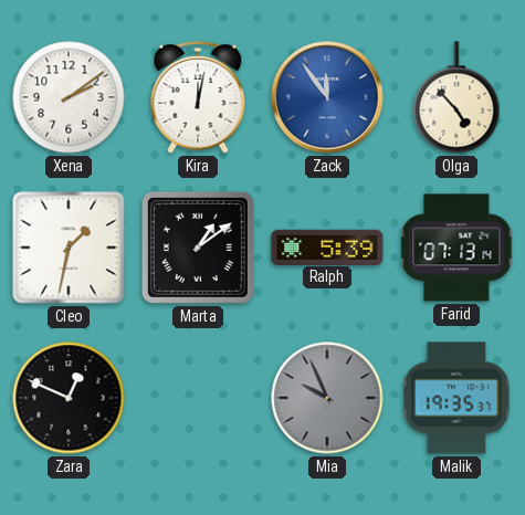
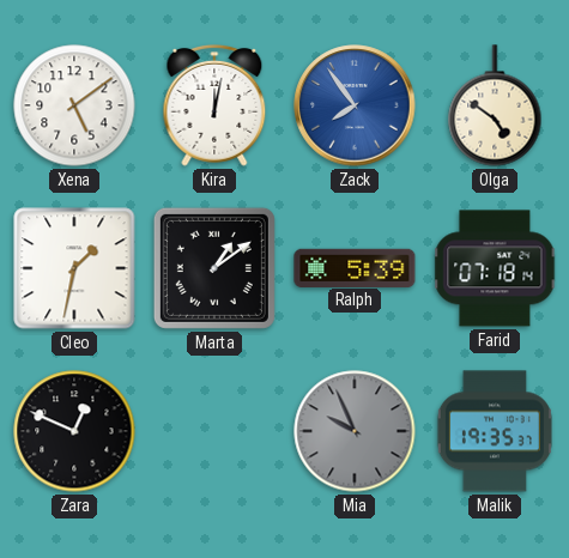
Xena: 2:09 -> 5:09 (74, 105)
Zack: 11:54 -> 7:54 (355, 105)
Olga: 4:53 -> 4:51 (495, 105)
Farid: 07:13 -> 07:18 (495, 268)
